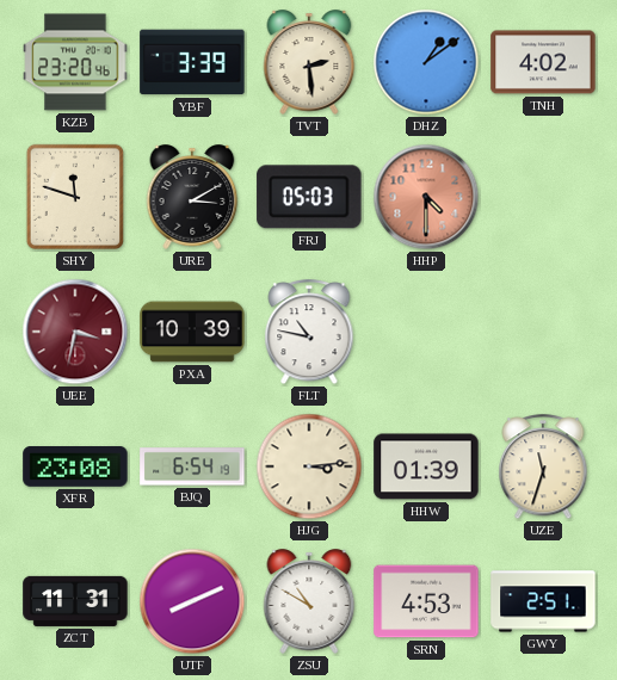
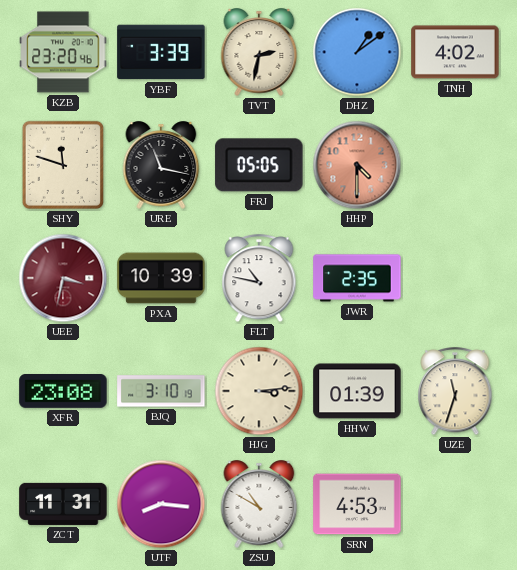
TVT: 2:29 -> 2:32 (259, 52)
URE: 3:10 -> 11:17 (161, 165)
FRJ: 05:03 -> 05:05 (259, 165)
JWR: none -> 2:35 (357, 278)
BJQ: 6:54 -> 3:10 (161, 391)
UTF: 8:11 -> 8:16 (161, 504)
GWY: 2:51 -> none (543, 601)
